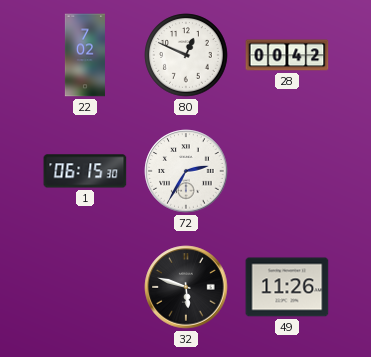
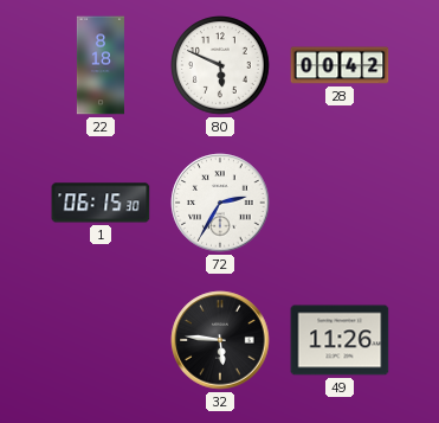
22: 7:02 -> 8:18 (99, 65)
80: 12:49 -> 5:49 (220, 65)
32: 5:48 -> 5:46 (220, 340)
